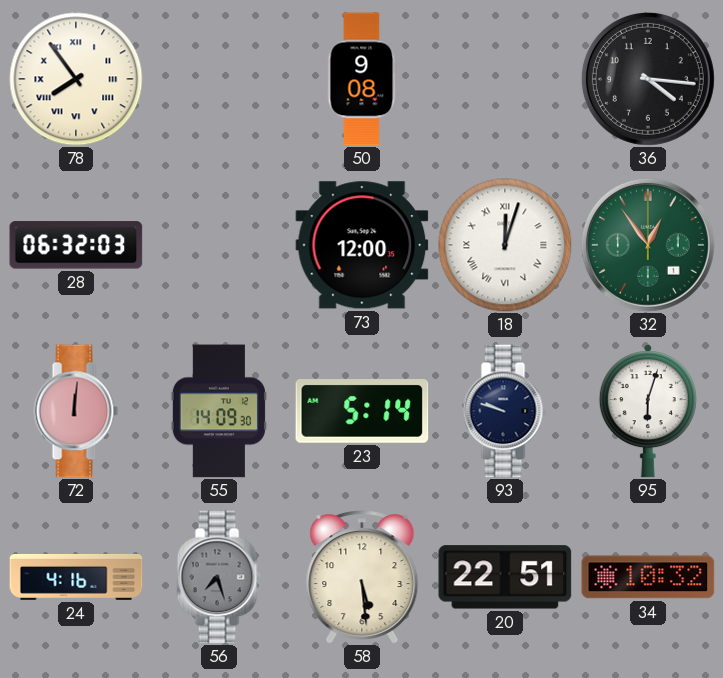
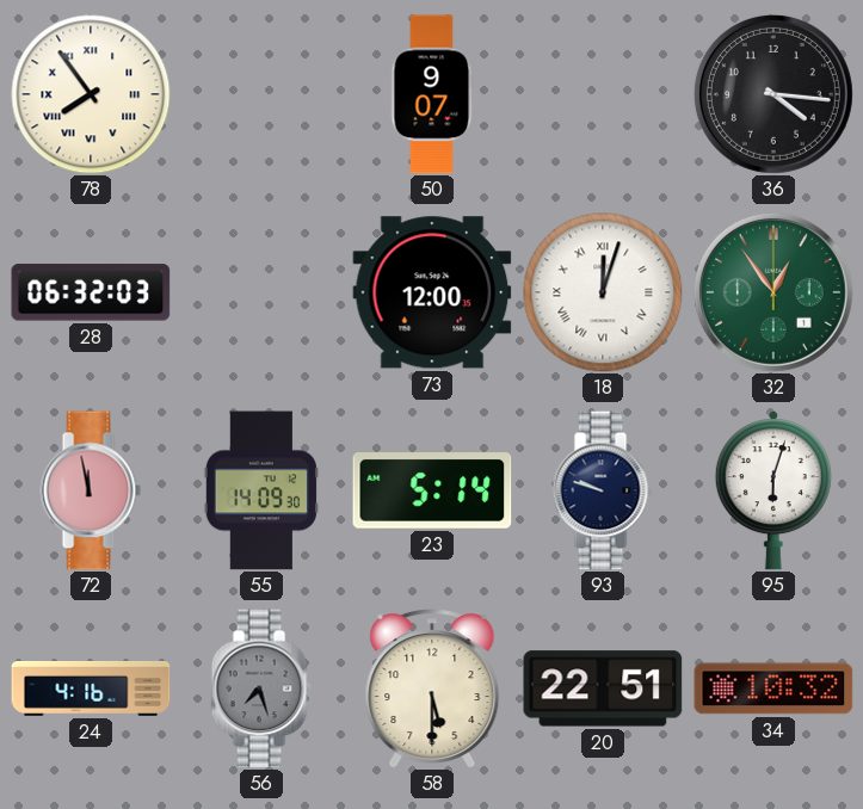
50: 9:08 -> 9:07 (432, 94)
72: 12:01 -> 11:58 (91, 490)
58: 5:29 -> 5:30 (432, 688)
